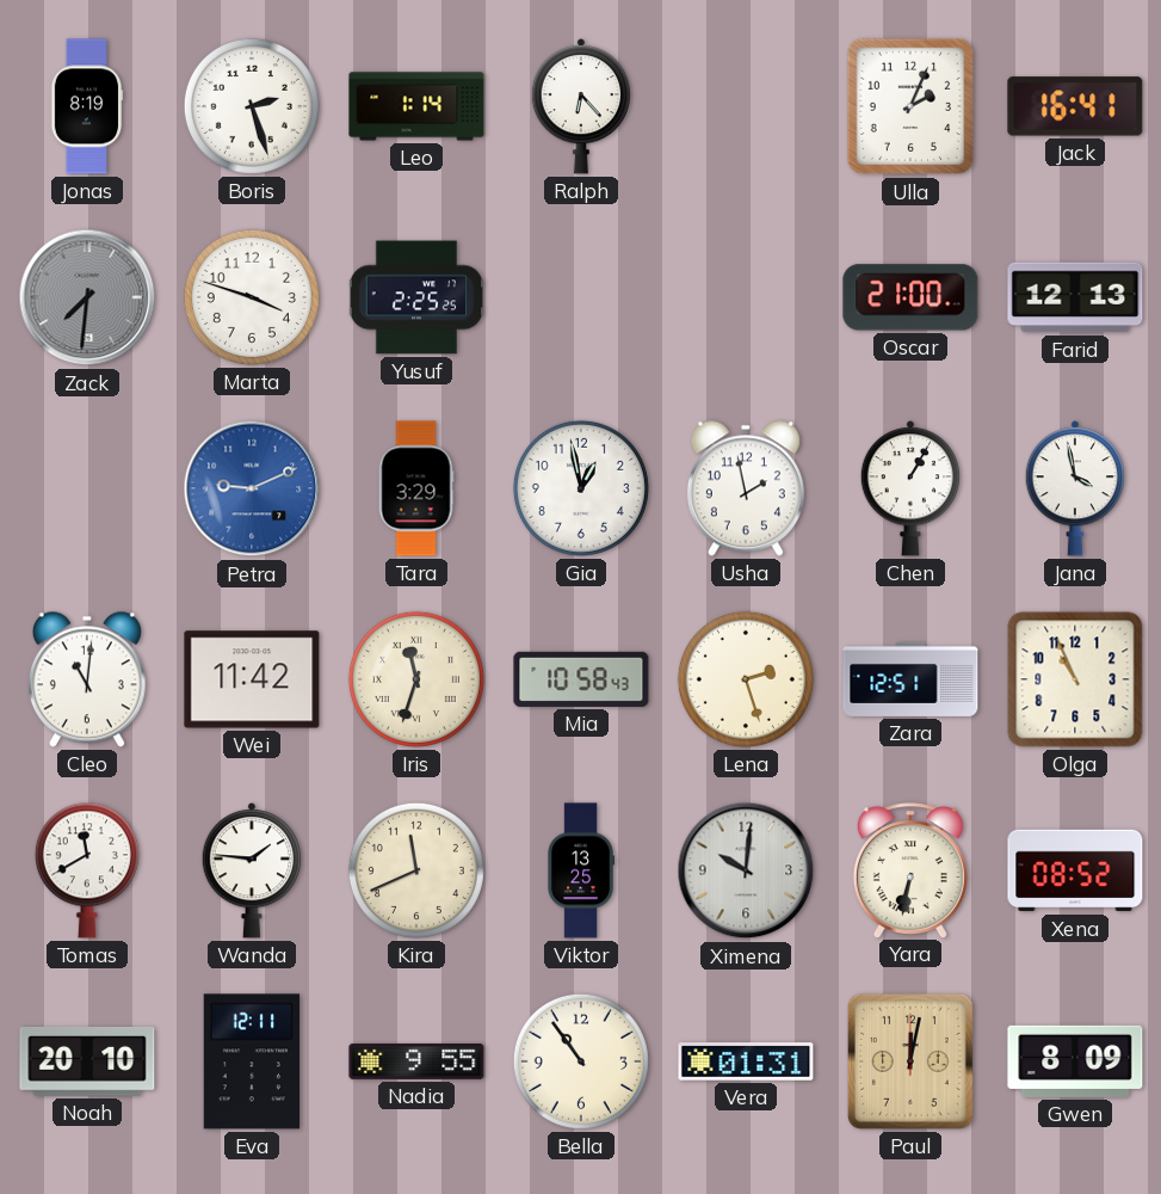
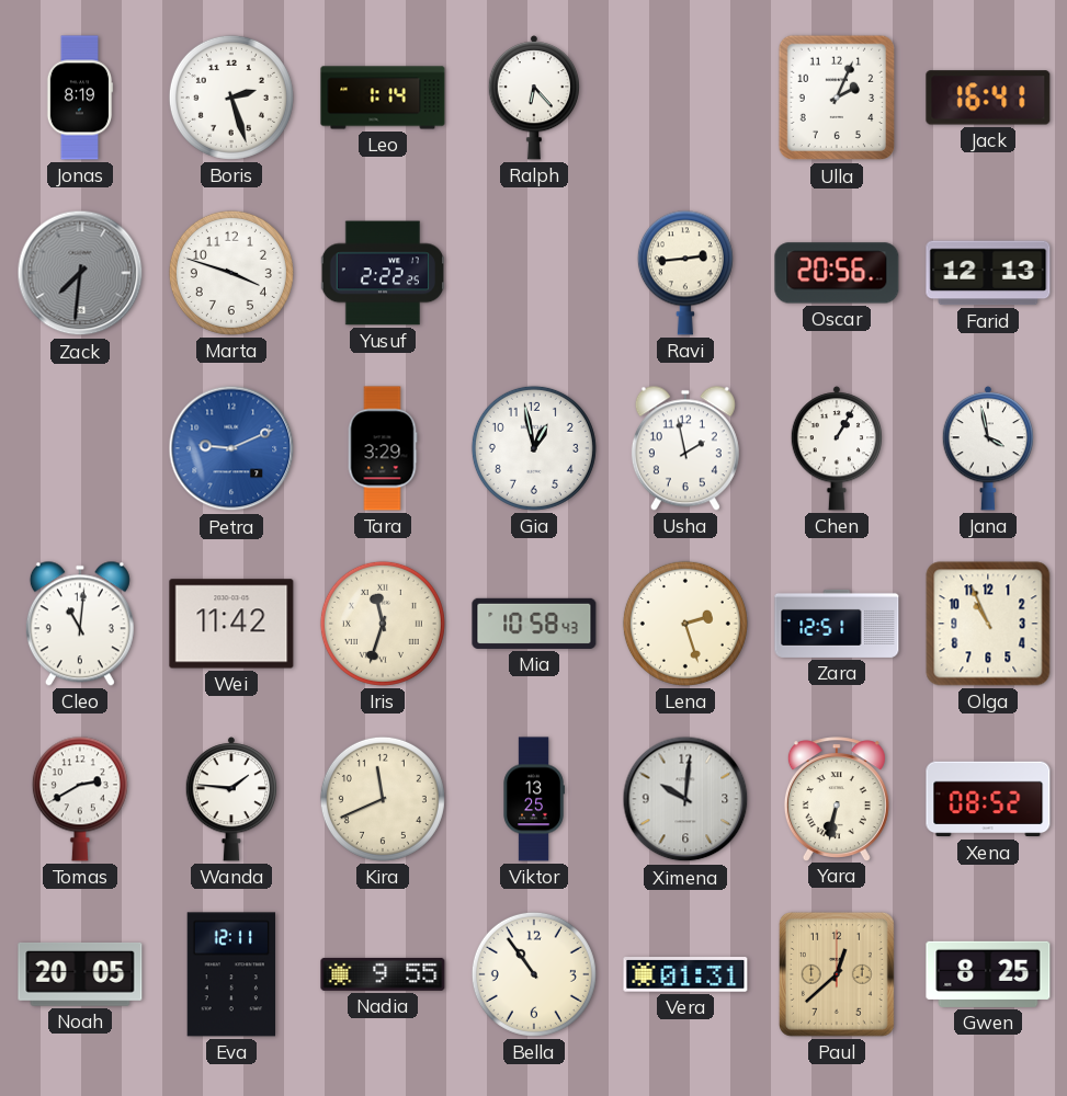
Yusuf: 2:25 -> 2:22 (383, 273)
Ravi: none -> 2:44 (685, 273)
Oscar: 21:00 -> 20:56 (837, 273)
Tomas: 11:40 -> 2:40 (80, 799)
Noah: 20:10 -> 20:05 (80, 974)
Paul: 12:02 -> 12:38 (837, 974)
Gwen: 8:09 -> 8:25 (988, 974)
